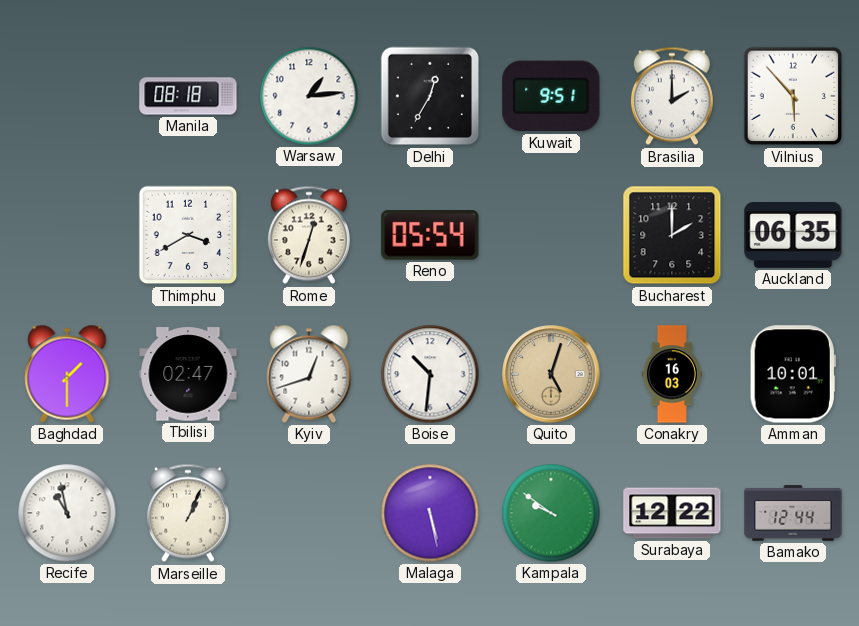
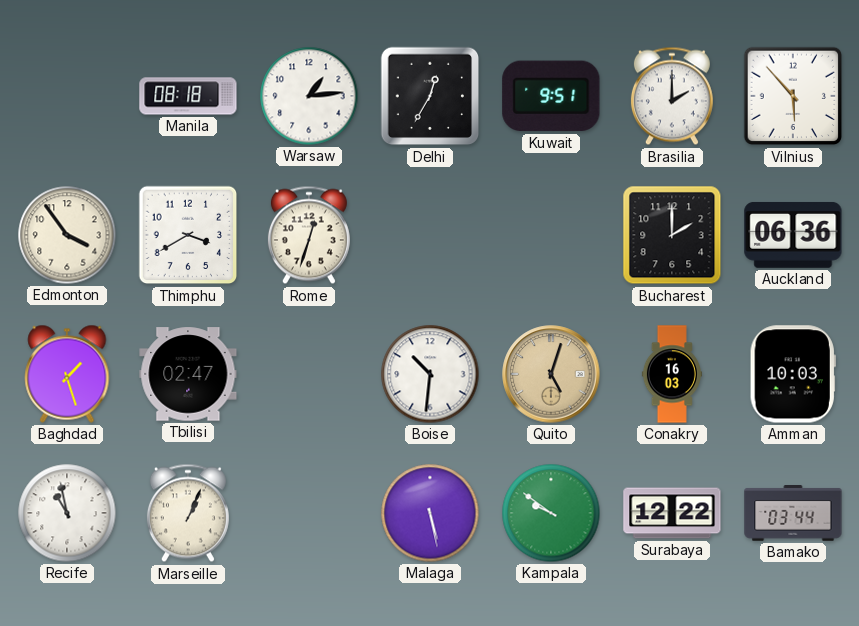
Edmonton: none -> 3:54 (67, 235)
Reno: 05:54 -> none (430, 236)
Auckland: 06:35 -> 06:36 (793, 235)
Baghdad: 1:30 -> 1:27 (67, 374)
Kyiv: 12:42 -> none (309, 374)
Amman: 10:01 -> 10:03 (793, 374)
Bamako: 12:44 -> 03:44 (793, 513)
